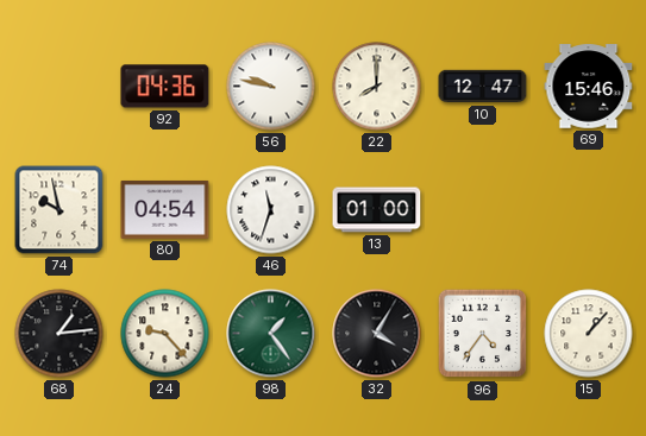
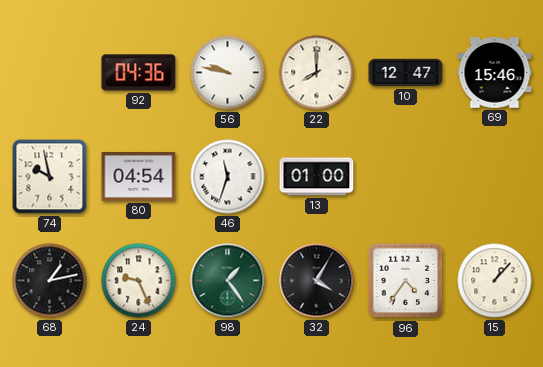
68: 1:14 -> 1:13 (50, 281)
24: 9:23 -> 9:26 (139, 281)
